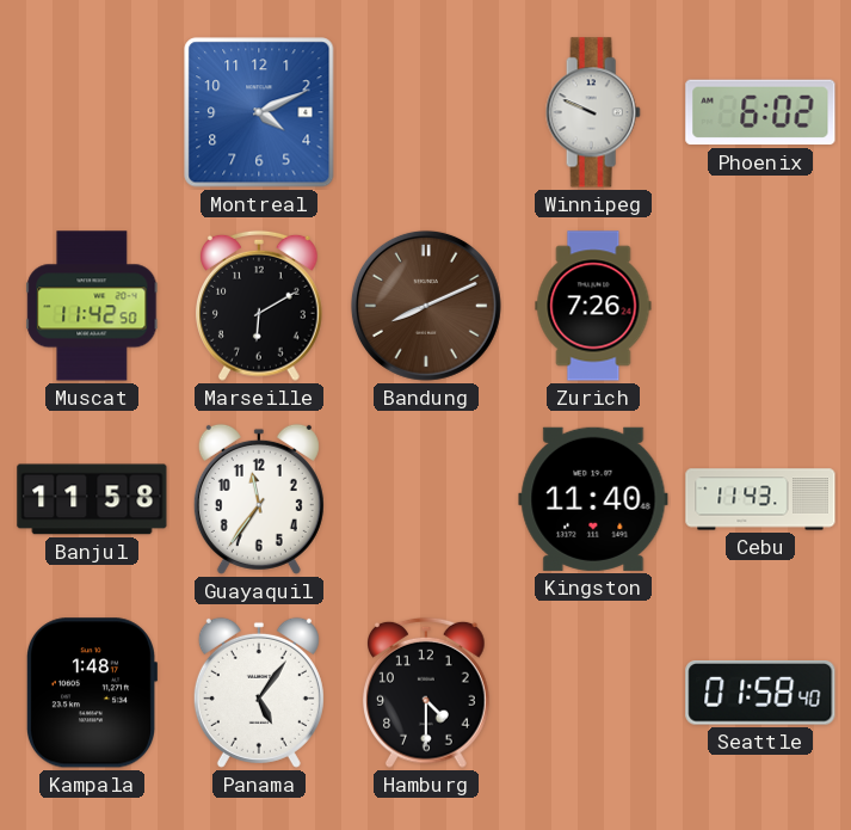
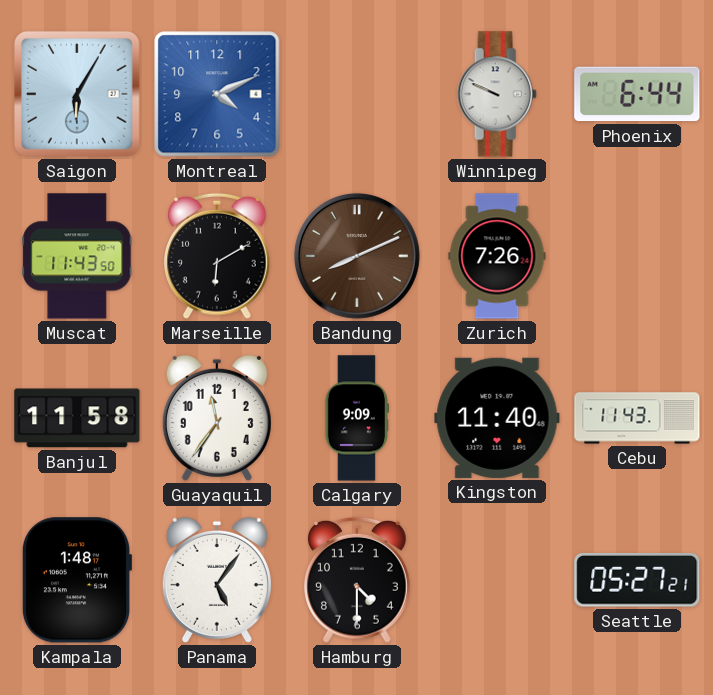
Saigon: none -> 6:05 (77, 94)
Phoenix: 6:02 -> 6:44 (637, 94)
Muscat: 11:42 -> 11:43 (77, 256)
Calgary: none -> 9:09 (357, 418)
Seattle: 01:58 -> 05:27 (637, 581)
